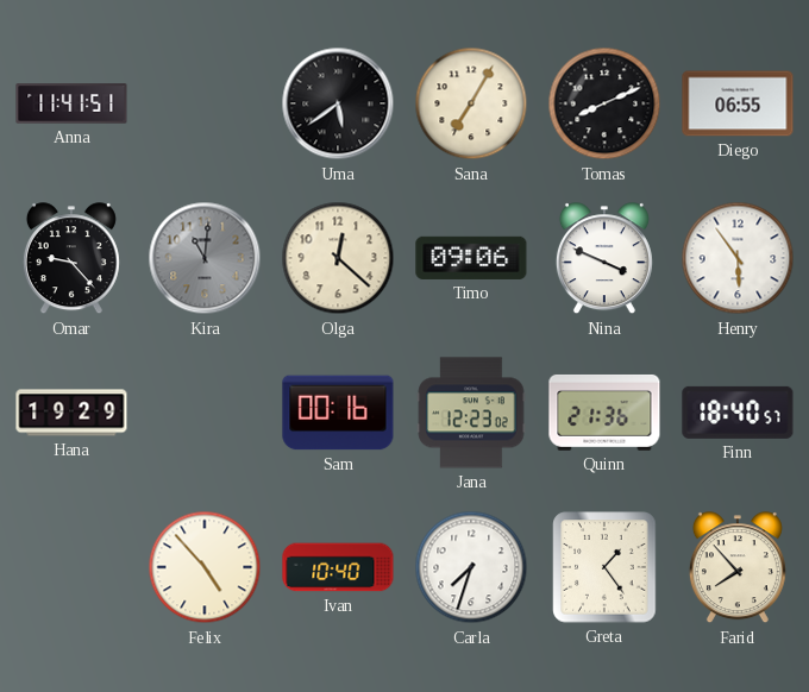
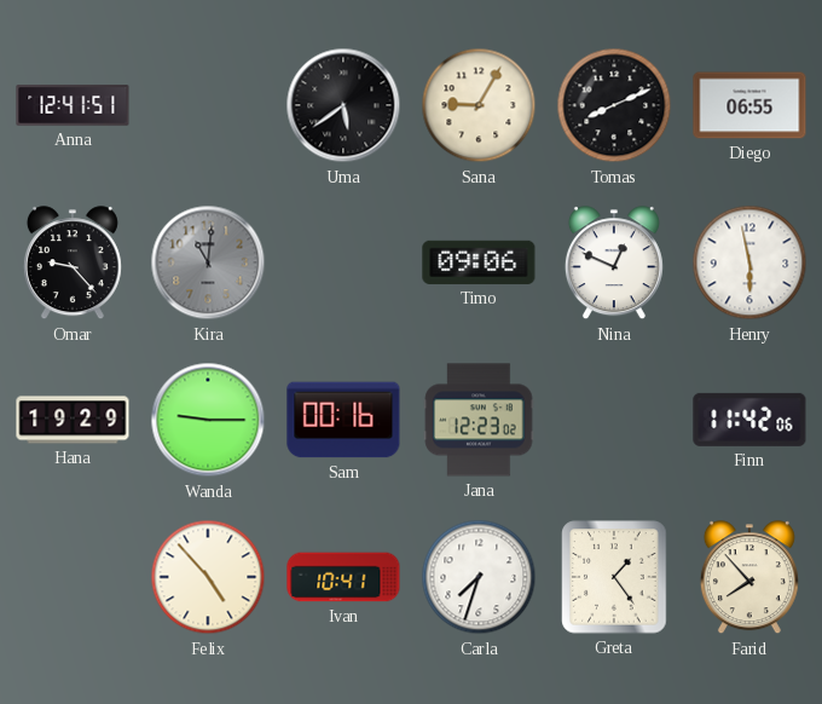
Anna: 11:41 -> 12:41 (73, 105)
Sana: 7:05 -> 9:05 (479, 105)
Olga: 12:22 -> none (338, 258)
Nina: 3:49 -> 12:49 (614, 264)
Henry: 5:54 -> 5:58 (749, 262)
Wanda: none -> 9:15 (208, 420)
Quinn: 21:36 -> none (604, 413)
Finn: 18:40 -> 11:42 (749, 420)
Ivan: 10:40 -> 10:41 (343, 577)
